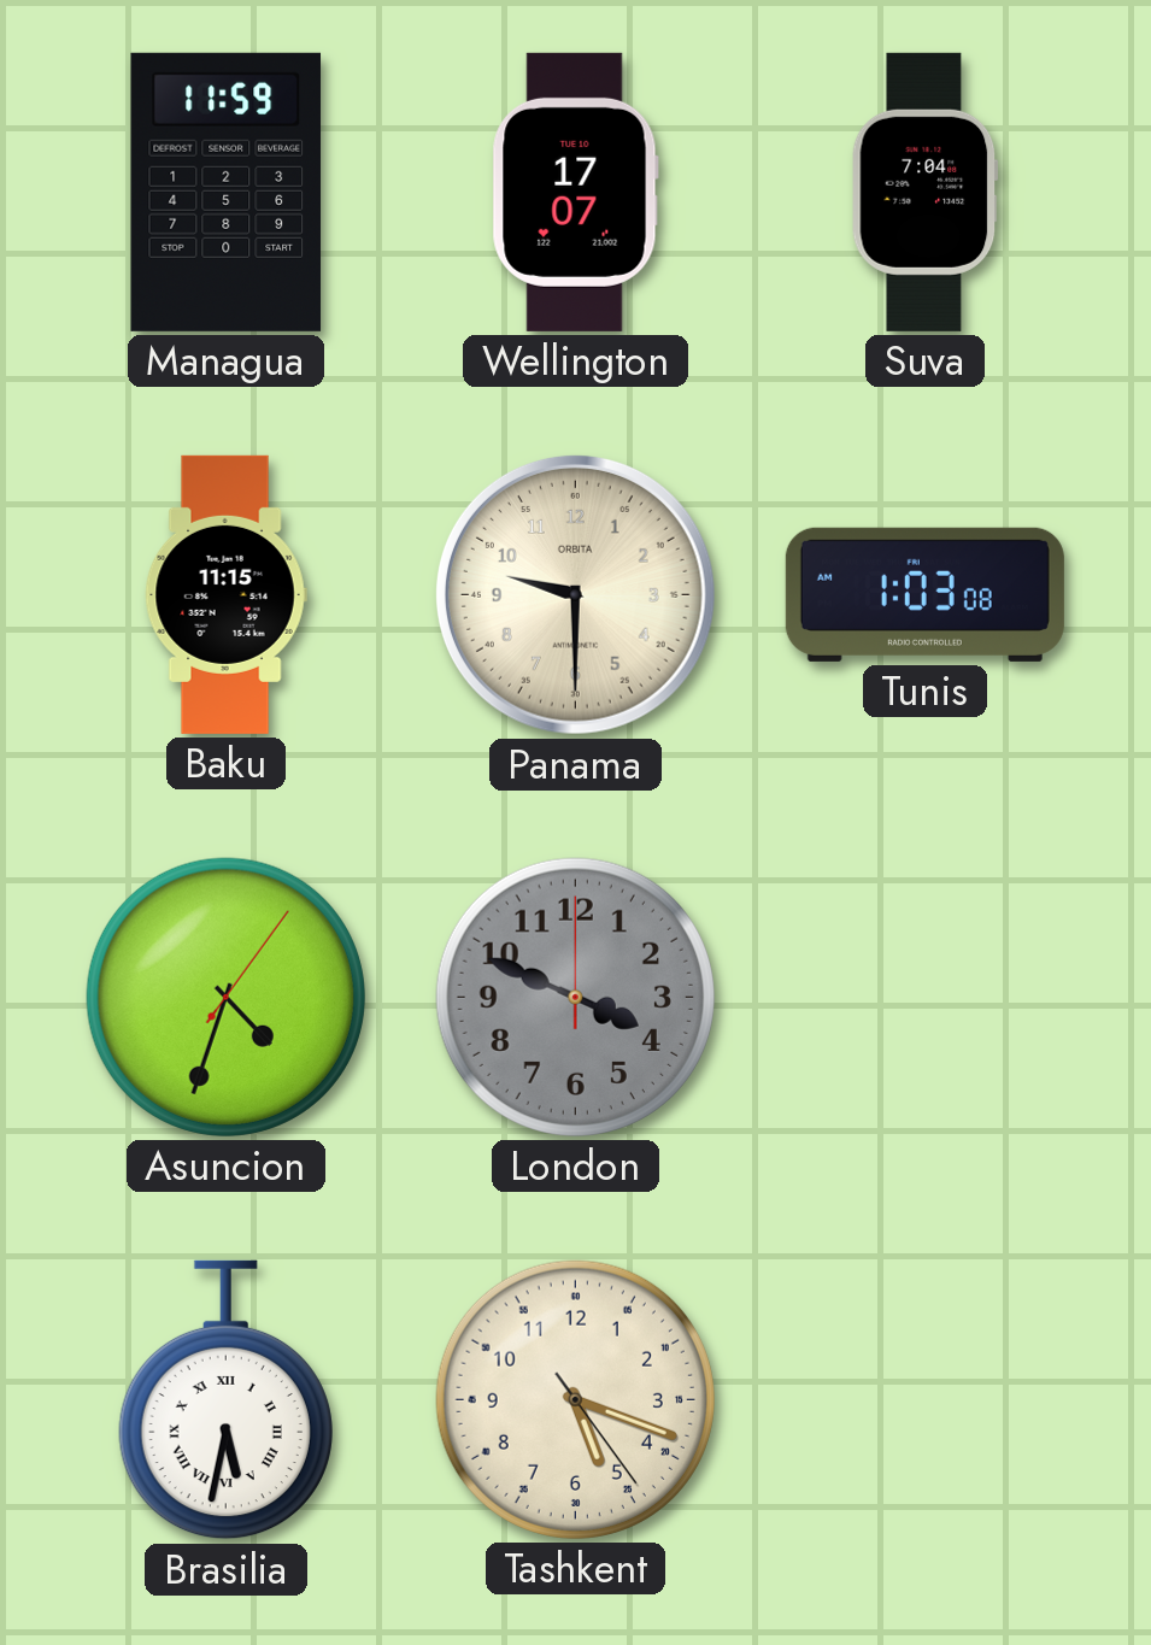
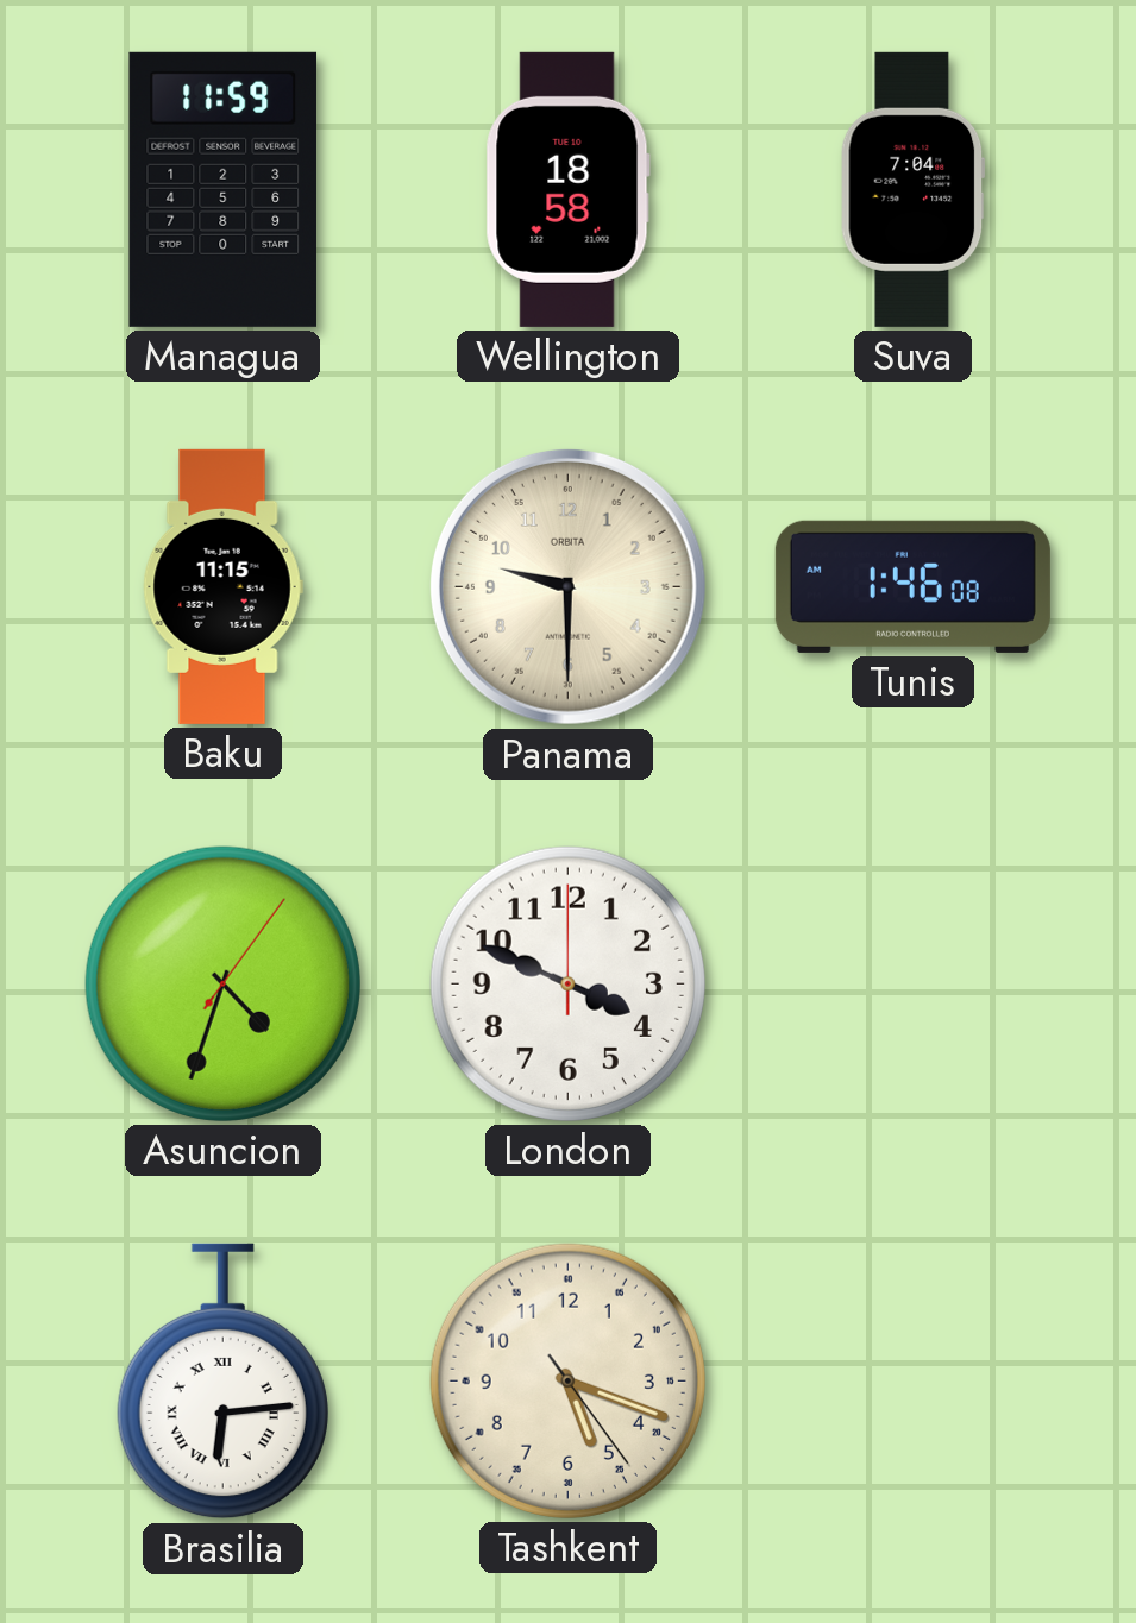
Wellington: 17:07 -> 18:58 (567, 189)
Tunis: 1:03 -> 1:46 (912, 586)
London dial: grey -> white (567, 983)
Brasilia: 5:32 -> 6:14 (222, 1382)
